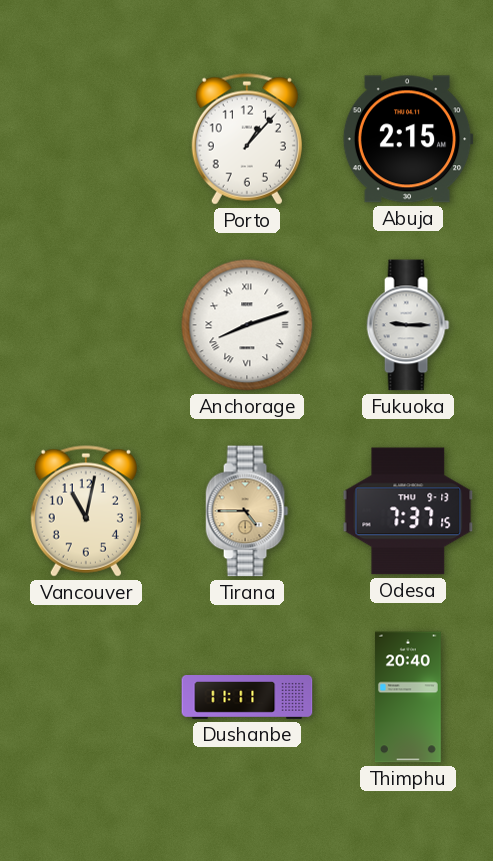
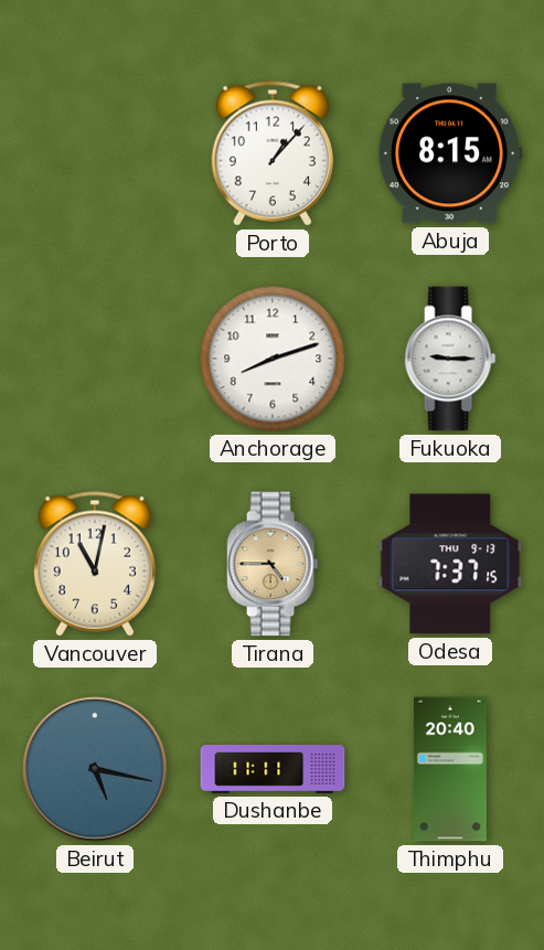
Abuja: 2:15 -> 8:15 (450, 153)
Anchorage numerals: Roman -> Arabic (273, 359)
Beirut: none -> 5:17 (95, 769)
